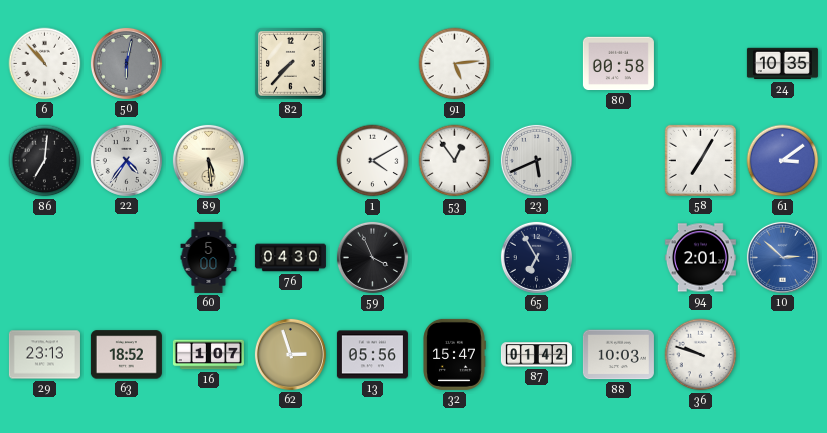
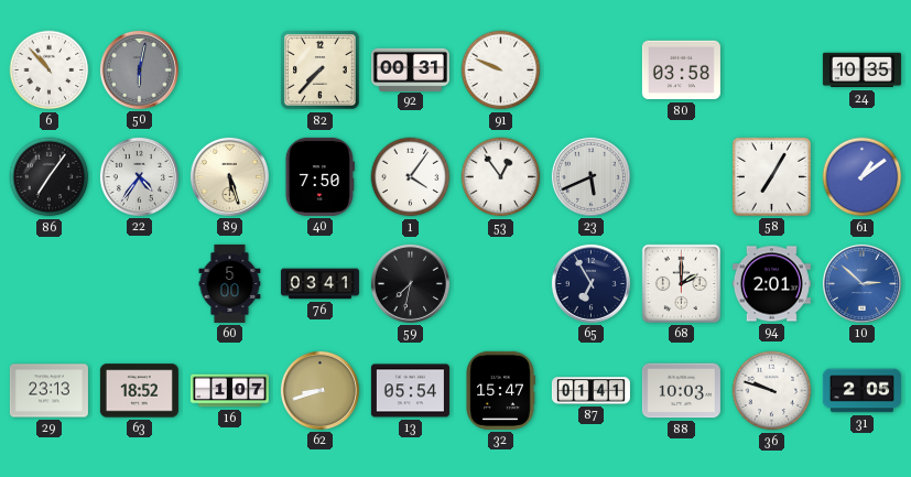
92: none -> 00:31 (410, 69)
91: 5:14 -> 9:49 (501, 71)
80: 00:58 -> 03:58 (681, 71)
86: 7:01 -> 7:06 (50, 177)
89: 5:29 -> 5:27 (229, 176)
40: none -> 7:50 (319, 176)
1: 4:10 -> 4:06 (411, 177)
61: 3:09 -> 1:09 (863, 177)
76: 04:30 -> 03:41 (319, 284)
59: 3:56 -> 7:32 (410, 283)
68: none -> 2:00 (681, 283)
62: 2:57 -> 8:42 (319, 390)
13: 05:56 -> 05:54 (410, 391)
87: 01:42 -> 01:41 (590, 391)
31: none -> 2:05 (861, 391)
